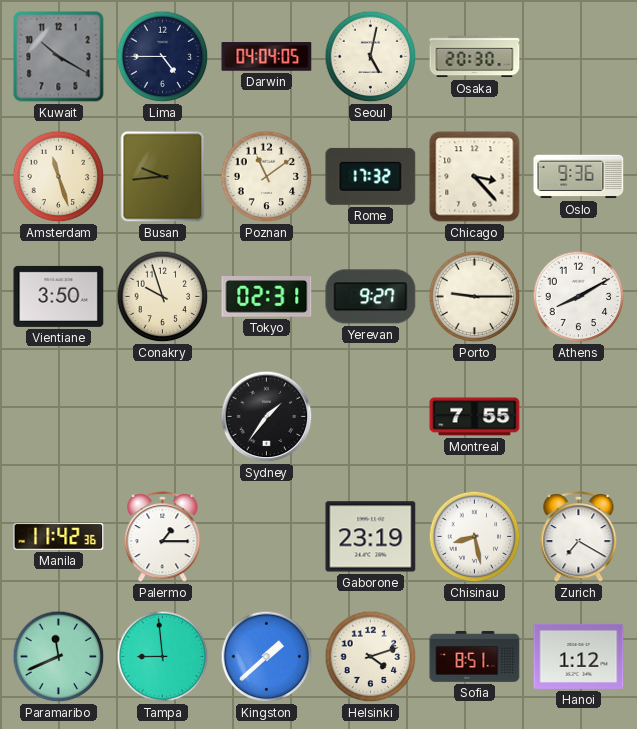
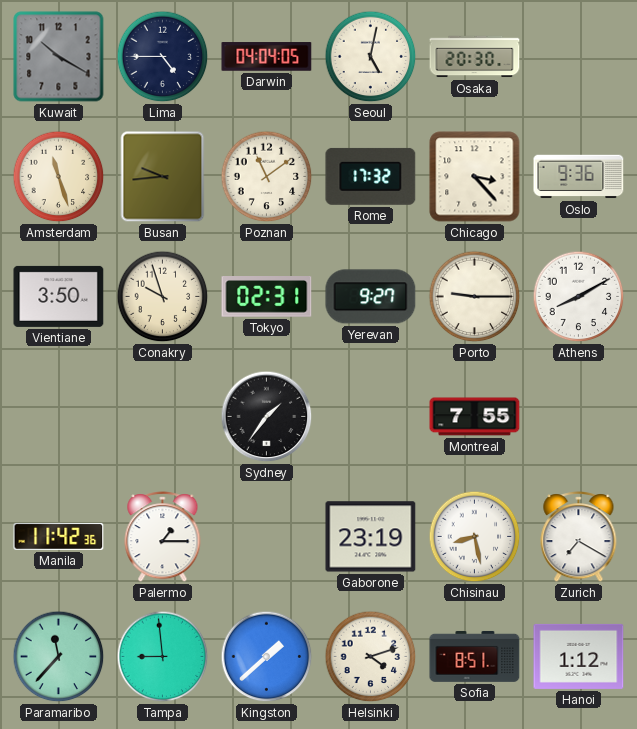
Paramaribo: 11:41 -> 11:37 (59, 657)
